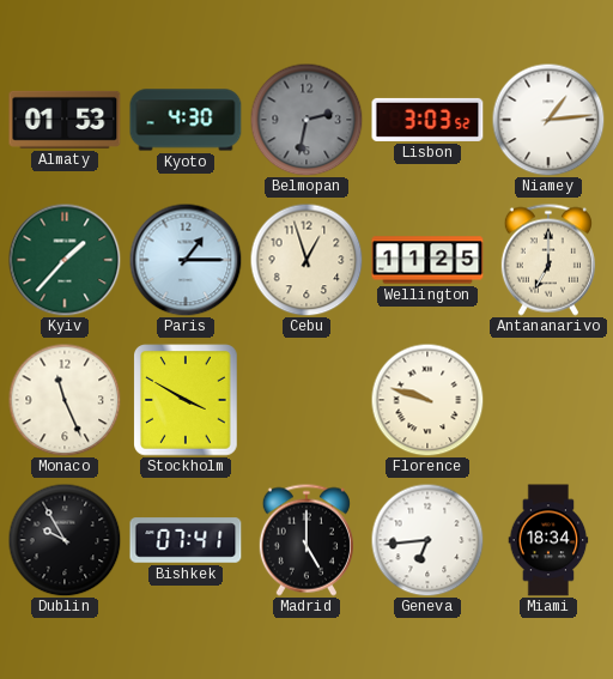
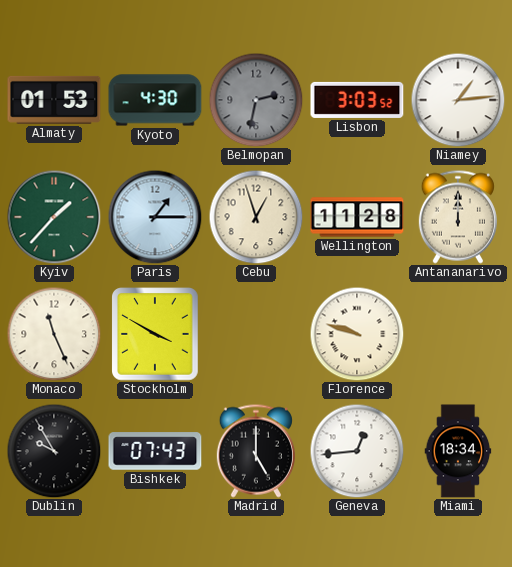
Wellington: 11:25 -> 11:28 (357, 217)
Antananarivo: 7:00 -> 12:00 (458, 217)
Bishkek: 07:41 -> 07:43 (155, 451)
Geneva: 6:44 -> 12:44 (357, 451)
